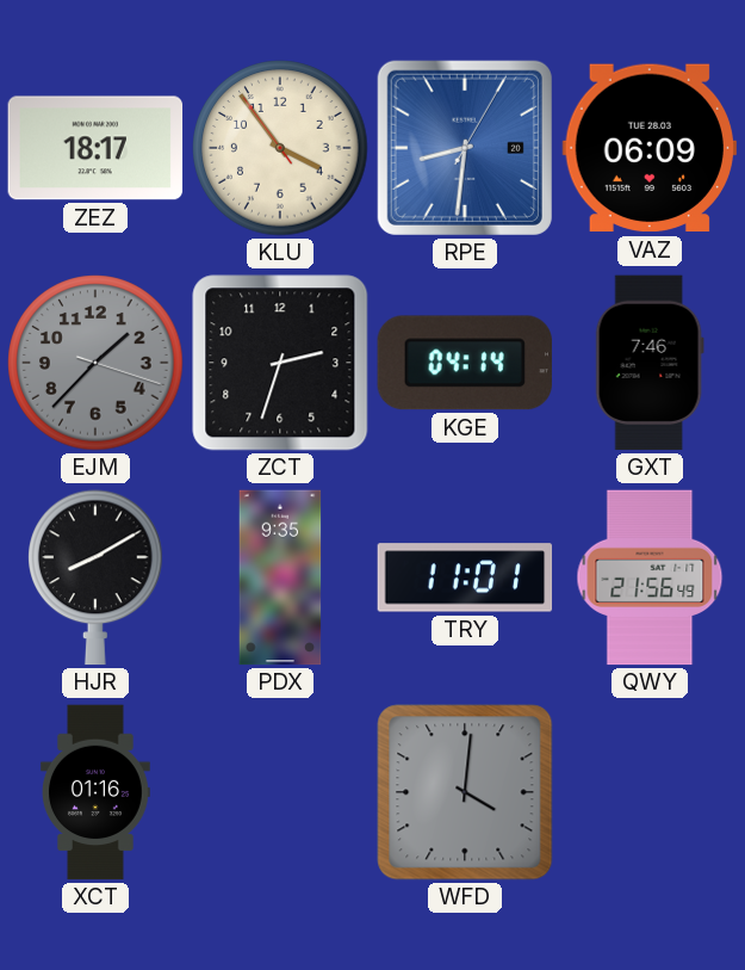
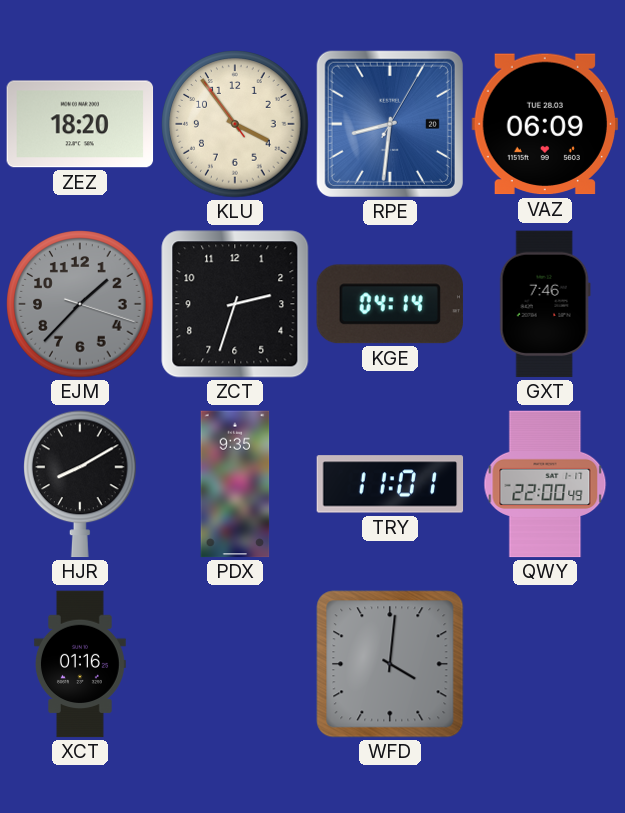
ZEZ: 18:17 -> 18:20 (80, 124)
QWY: 21:56 -> 22:00 (545, 484)
